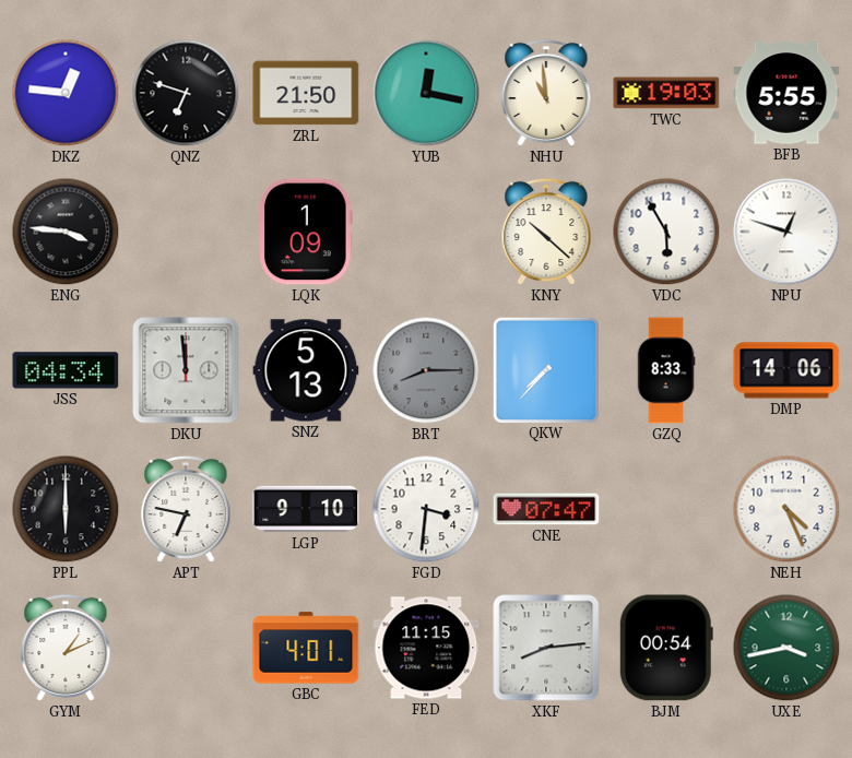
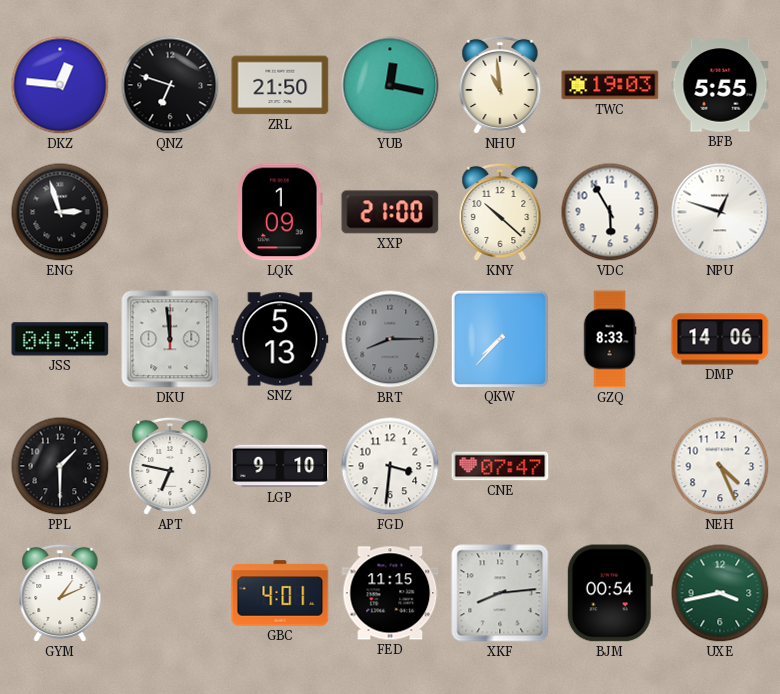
ENG: 3:46 -> 2:57 (60, 212)
XXP: none -> 21:00 (390, 212)
PPL: 6:00 -> 1:30 (60, 466)
